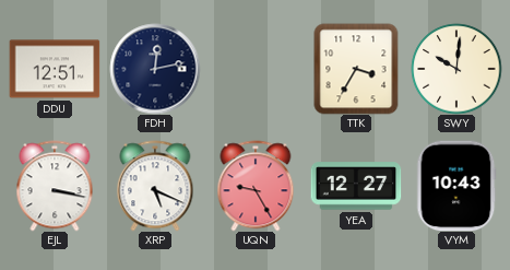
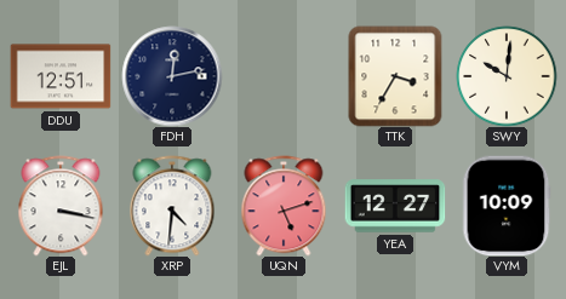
XRP: 5:19 -> 4:31 (172, 206)
UQN: 9:25 -> 5:12 (284, 206)
VYM: 10:43 -> 10:09 (507, 206)
